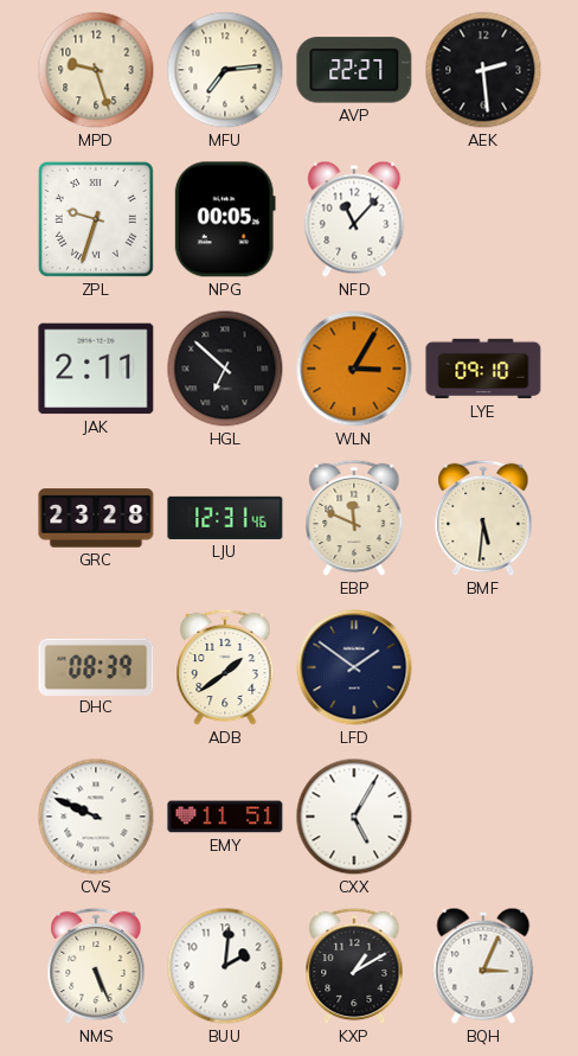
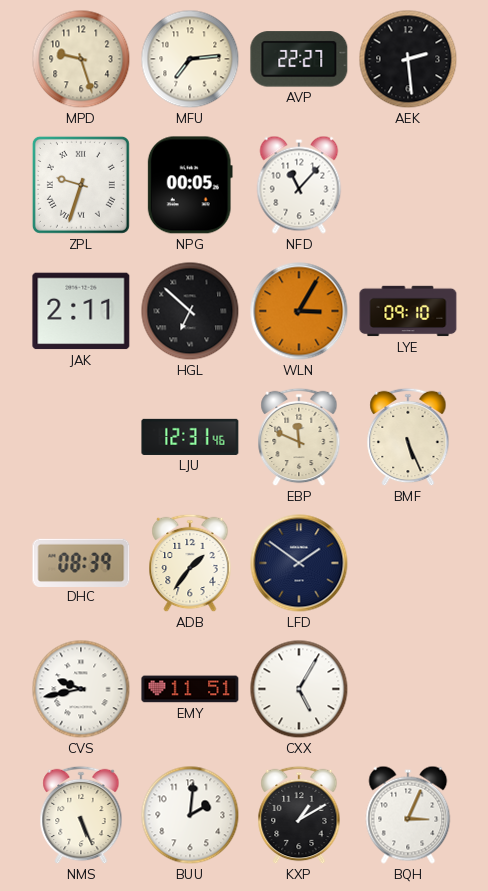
GRC: 23:28 -> none (96, 518)
BMF: 5:31 -> 5:26 (408, 437)
ADB: 1:39 -> 1:36 (190, 563)
CVS: 9:49 -> 9:43 (81, 689)
